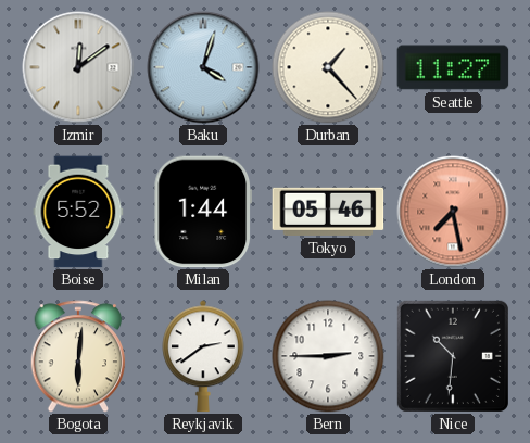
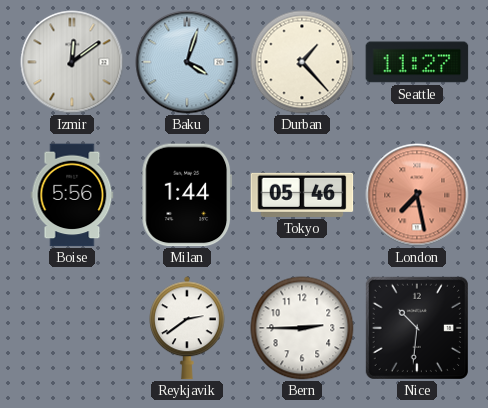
Boise: 5:52 -> 5:56 (72, 195)
Bogota: 6:01 -> none (78, 356)
